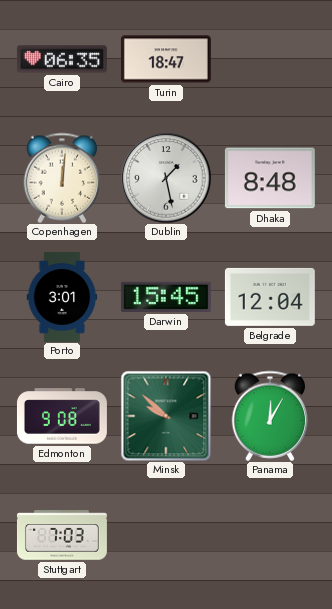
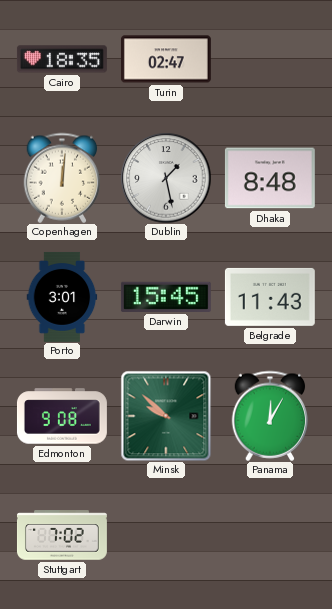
Cairo: 06:35 -> 18:35 (62, 59)
Turin: 18:47 -> 02:47 (166, 59)
Belgrade: 12:04 -> 11:43 (270, 297)
Stuttgart: 7:03 -> 7:02 (62, 535)
